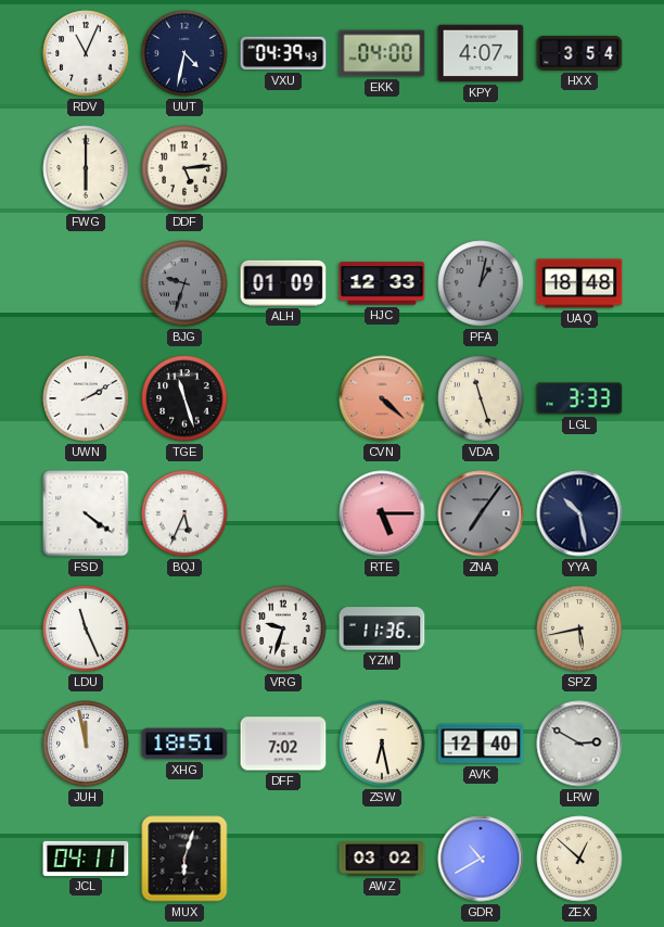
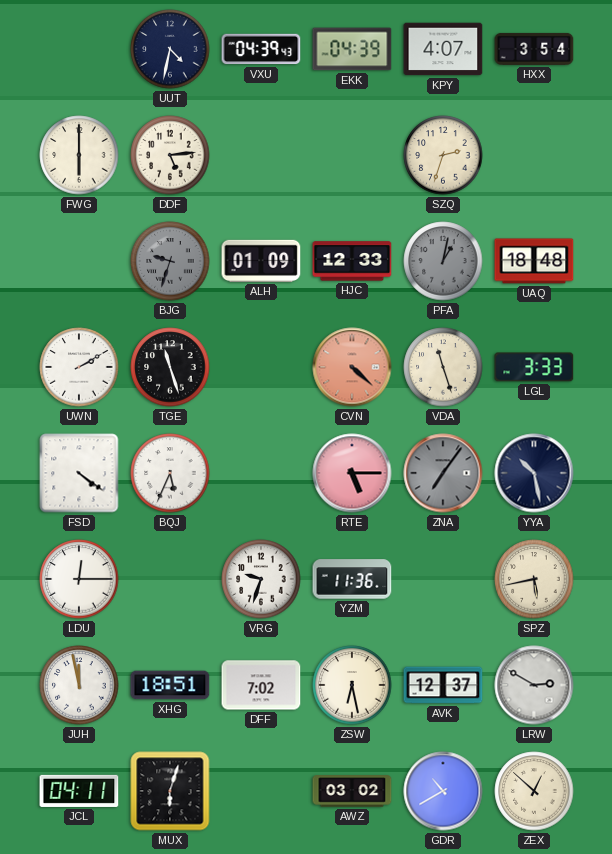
RDV: 11:04 -> none (86, 53)
EKK: 04:00 -> 04:39 (352, 49)
SZQ: none -> 2:33 (443, 155)
LDU: 11:26 -> 12:15 (79, 579)
AVK: 12:40 -> 12:37 (443, 685)
